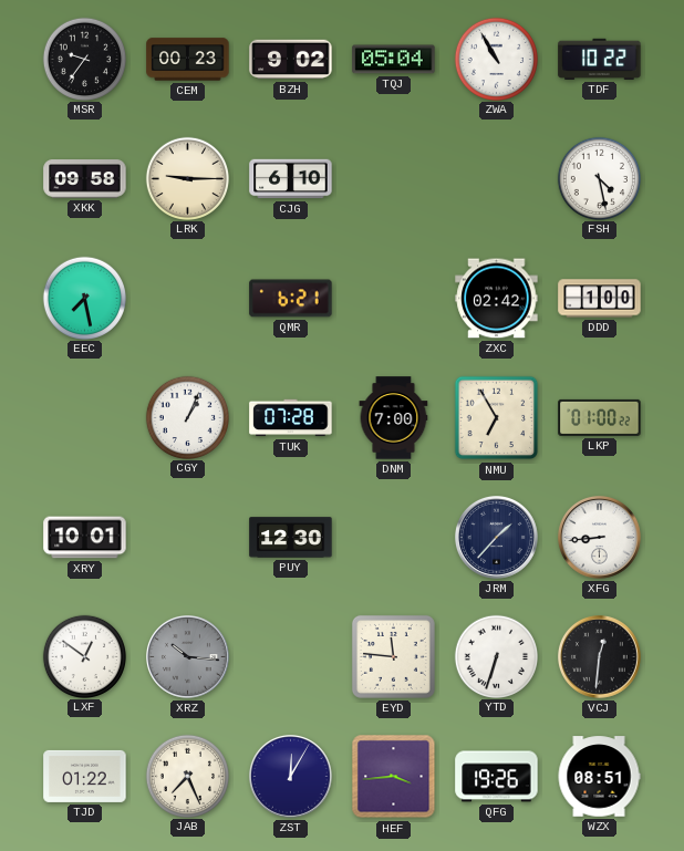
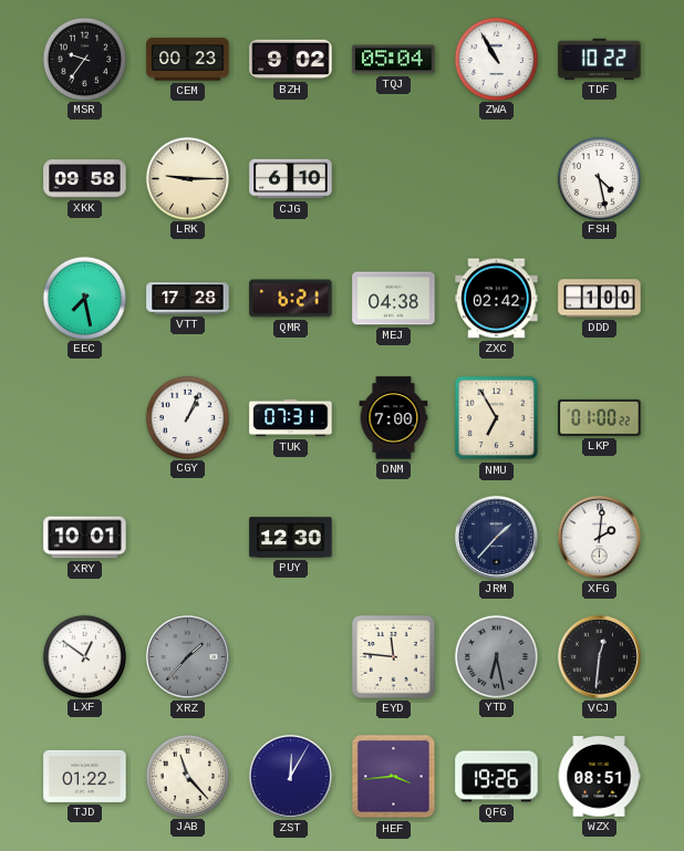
VTT: none -> 17:28 (188, 299)
MEJ: none -> 04:38 (394, 299)
TUK: 07:28 -> 07:31 (291, 418)
XFG: 8:44 -> 2:01 (600, 538)
XRZ: 10:16 -> 1:37 (188, 657)
YTD: 6:33 -> 6:28 (496, 656)
YTD dial: white -> grey (496, 656)
JAB: 7:26 -> 11:23 (187, 776)
